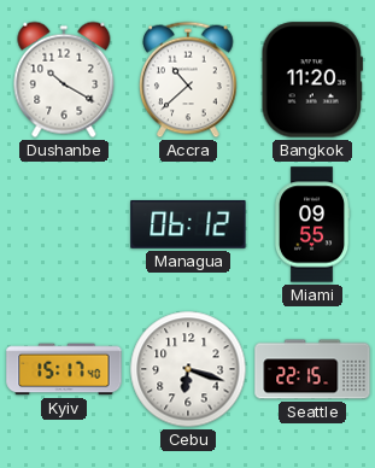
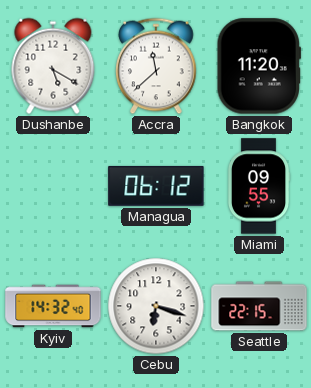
Dushanbe: 10:20 -> 5:20 (53, 66)
Accra: 10:38 -> 11:38 (156, 66)
Kyiv: 15:17 -> 14:32 (53, 306)
